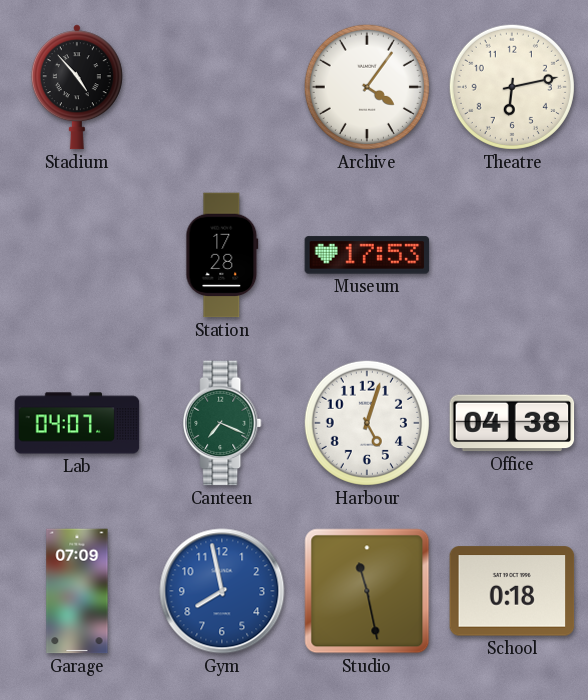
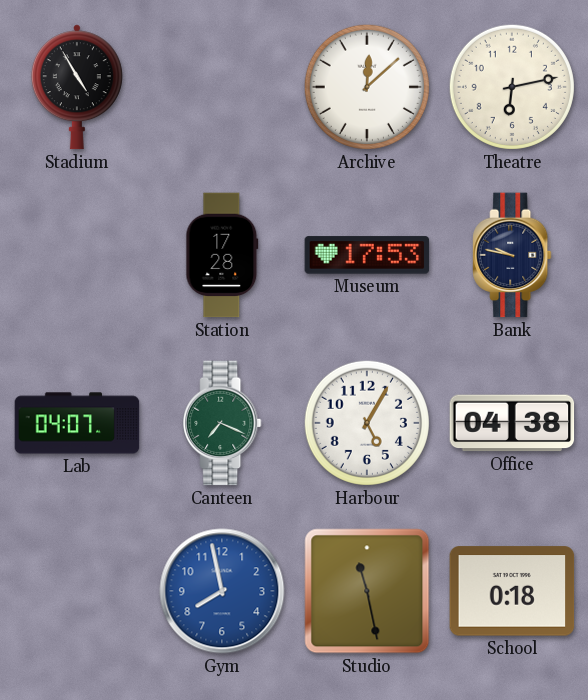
Stadium: 4:53 -> 4:55 (77, 87)
Archive: 4:06 -> 12:08 (367, 87)
Bank: none -> 9:47 (512, 255)
Harbour: 5:03 -> 5:05 (367, 423)
Garage: 07:09 -> none (77, 591)
